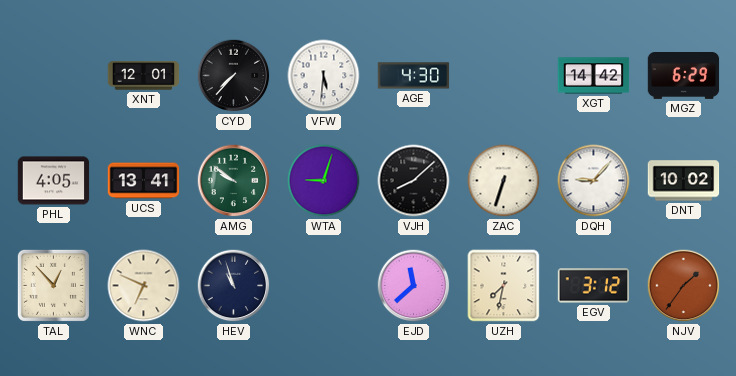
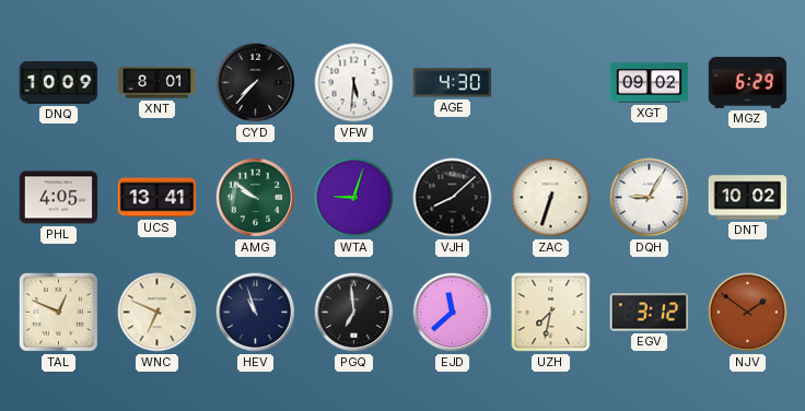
DNQ: none -> 10:09 (59, 83)
XNT: 12:01 -> 8:01 (157, 83)
XGT: 14:42 -> 09:02 (650, 83)
DQH: 9:07 -> 9:05 (650, 198)
TAL: 12:53 -> 12:49 (58, 312)
PGQ: none -> 6:59 (354, 313)
NJV: 1:36 -> 1:51 (748, 313)
